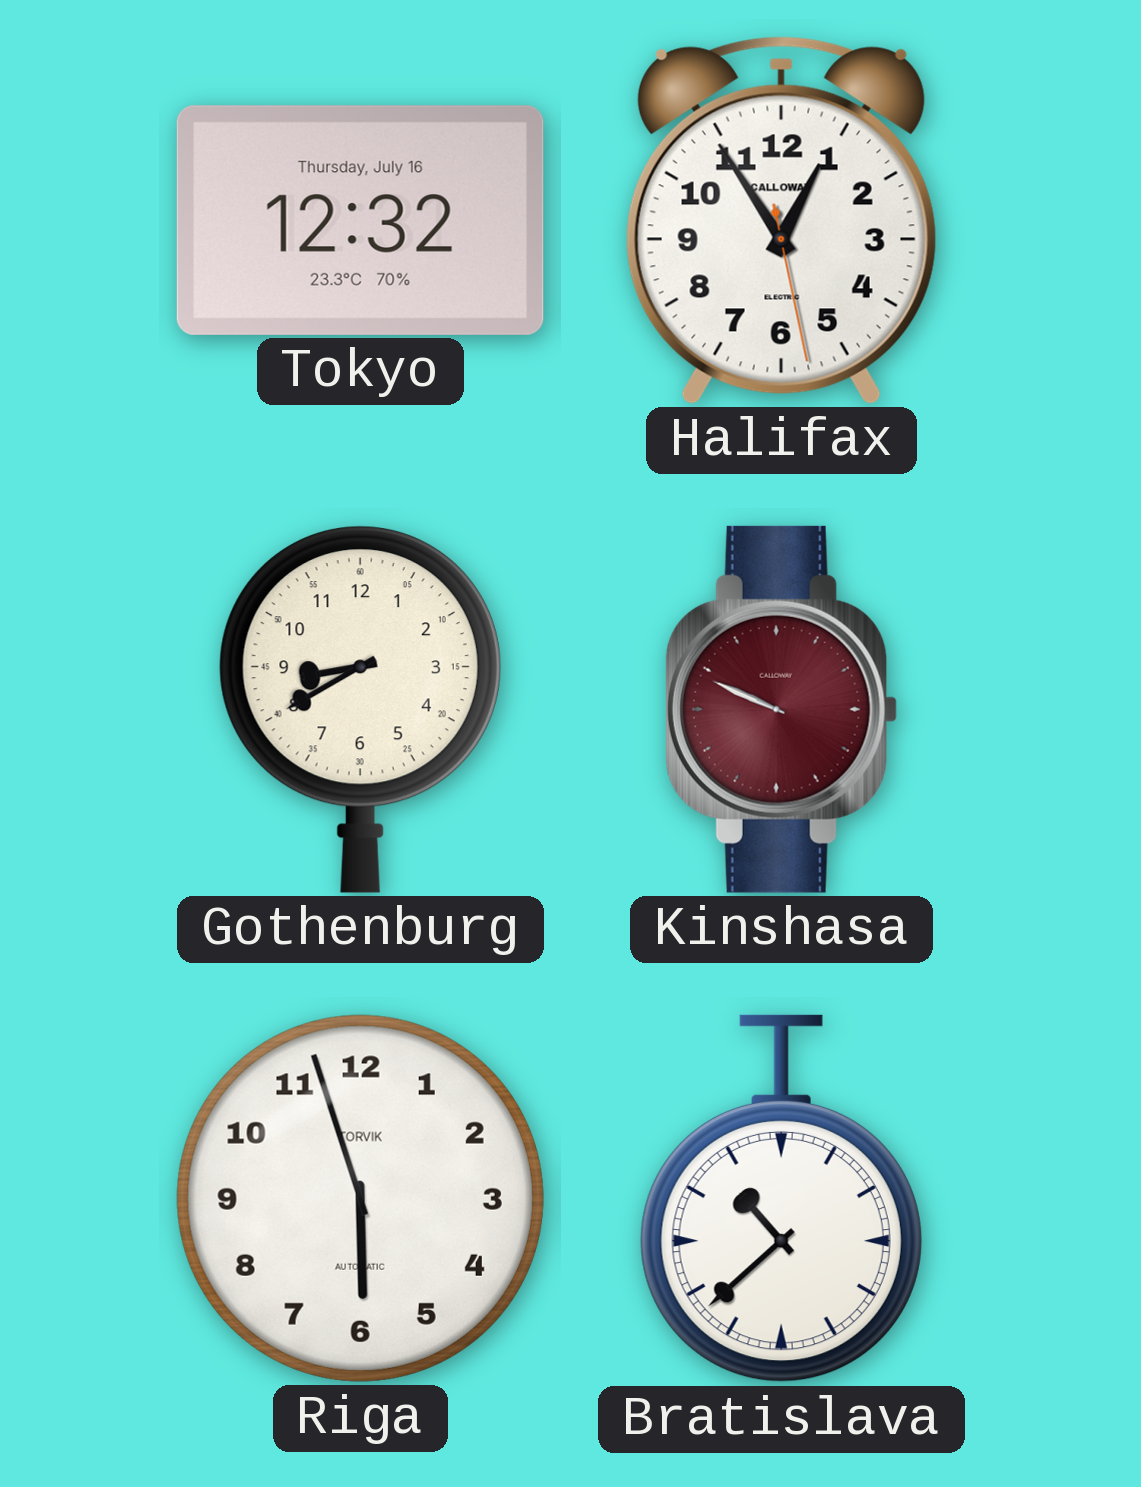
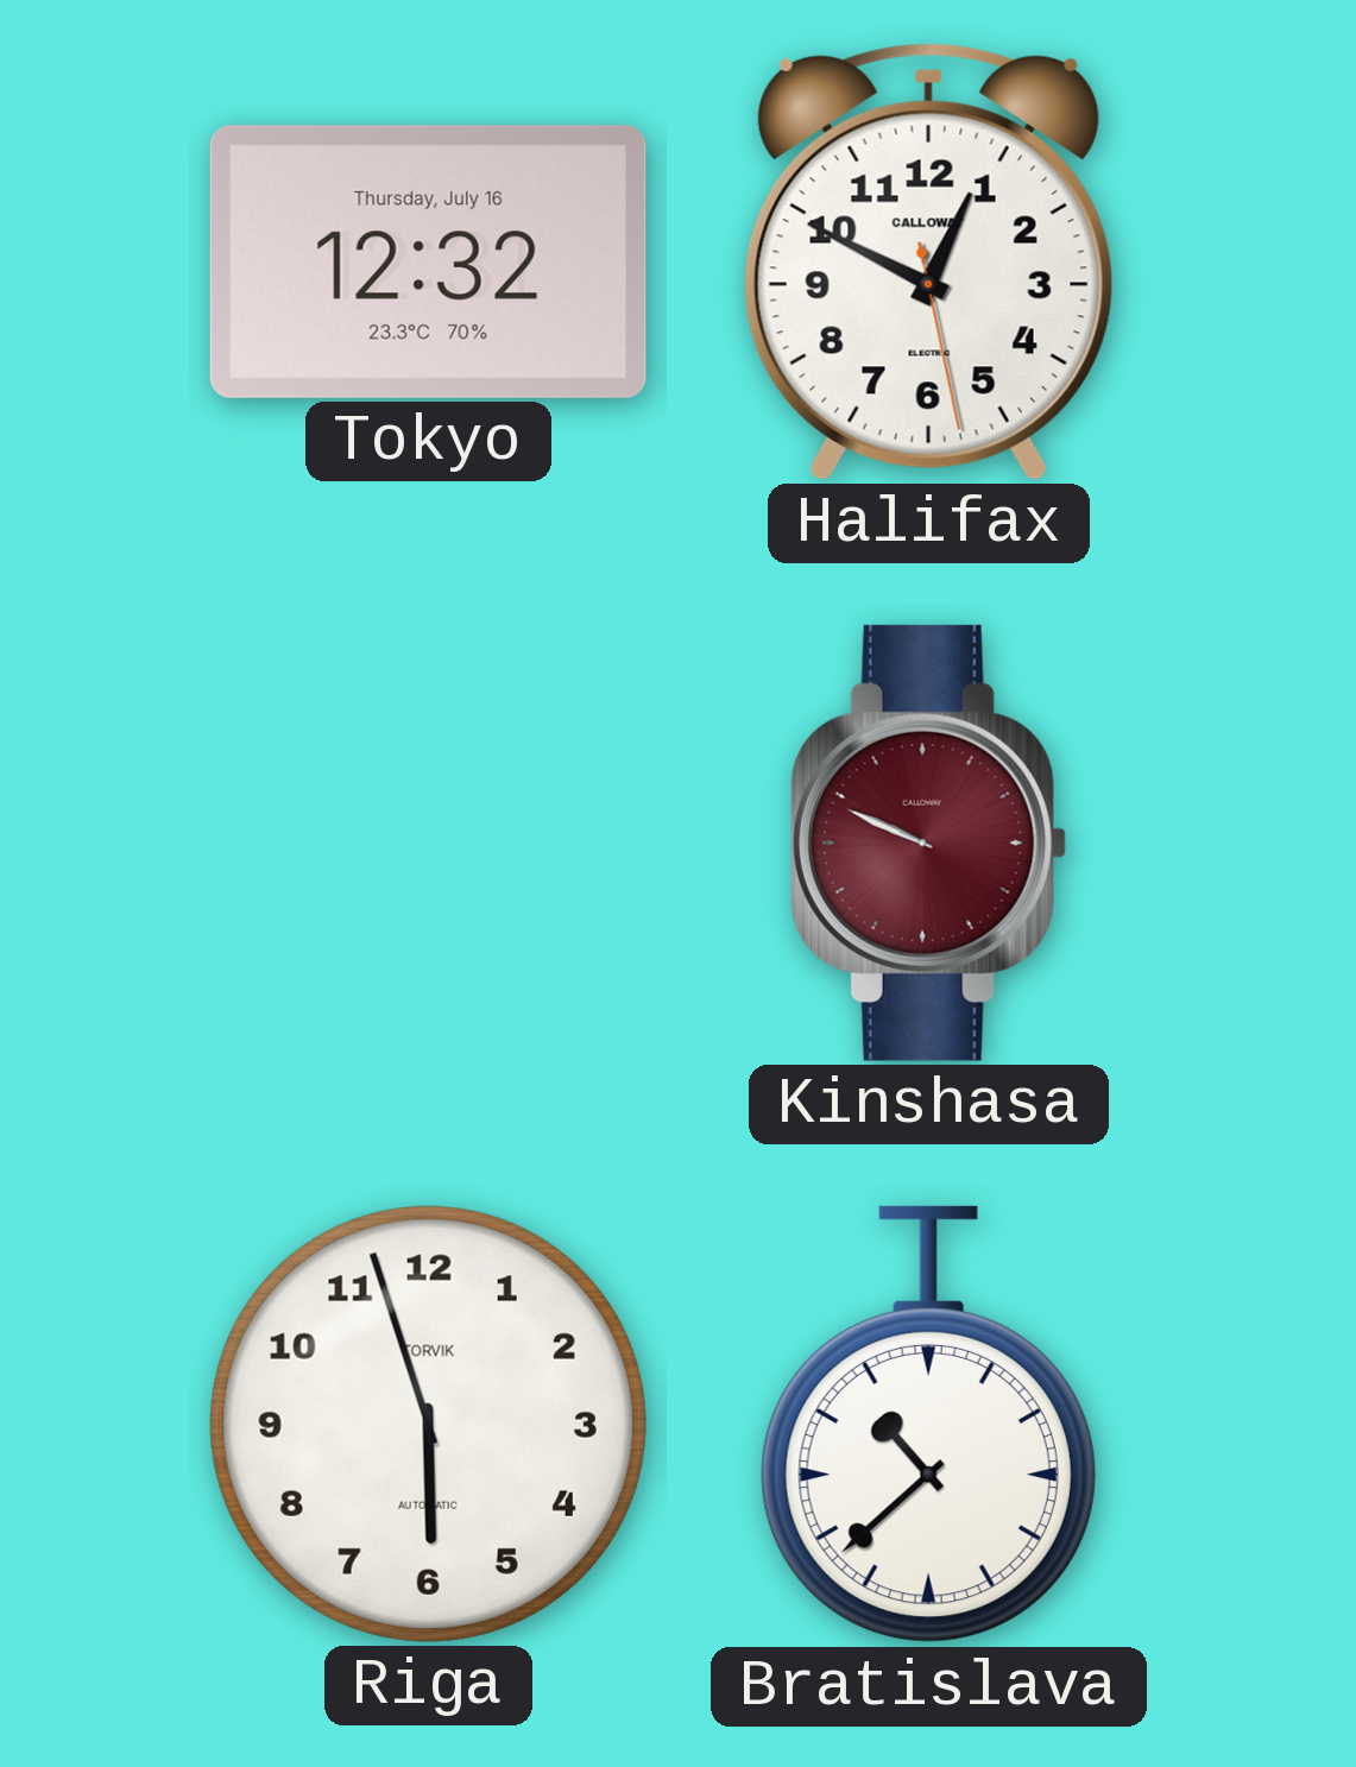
Halifax: 12:54 -> 12:49 (928, 261)
Gothenburg: 8:40 -> none (360, 710)
